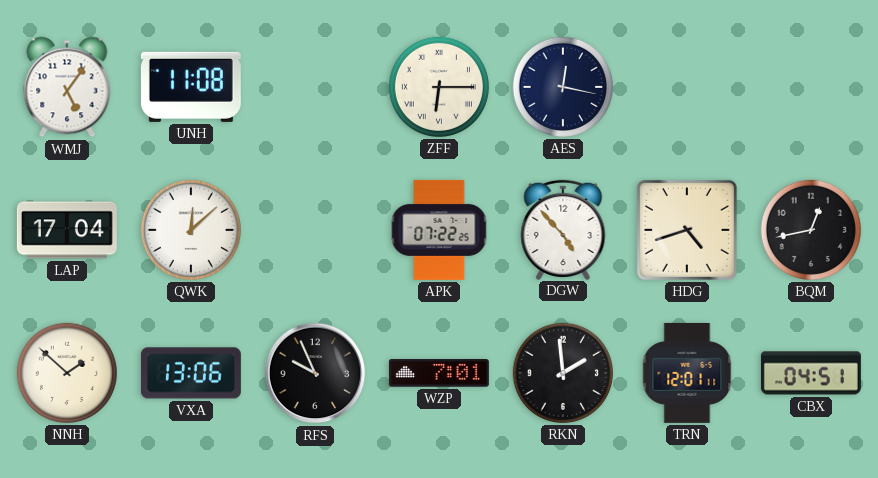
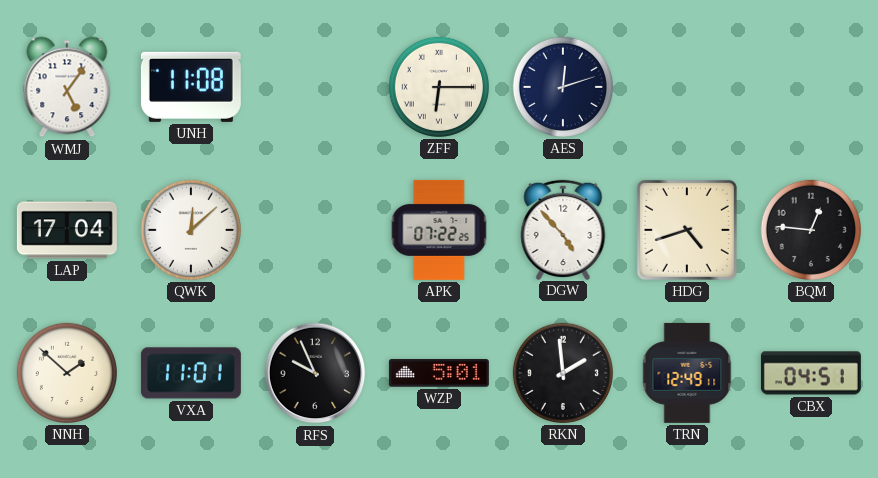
AES: 12:17 -> 12:12 (563, 87)
BQM: 12:43 -> 12:46 (811, 230)
VXA: 13:06 -> 11:01 (191, 373)
WZP: 7:01 -> 5:01 (439, 373)
TRN: 12:01 -> 12:49 (687, 373)
